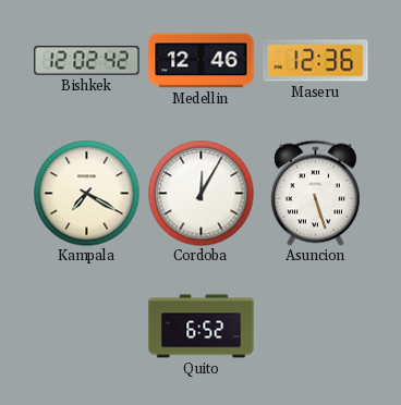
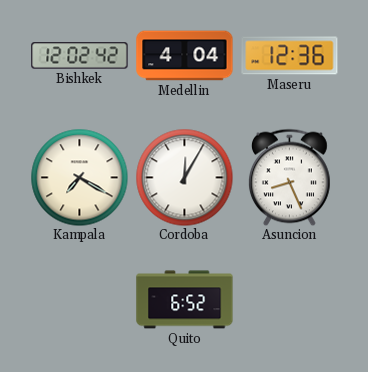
Medellin: 12:46 -> 4:04 (185, 56)
Asuncion: 5:27 -> 8:26 (290, 177)
